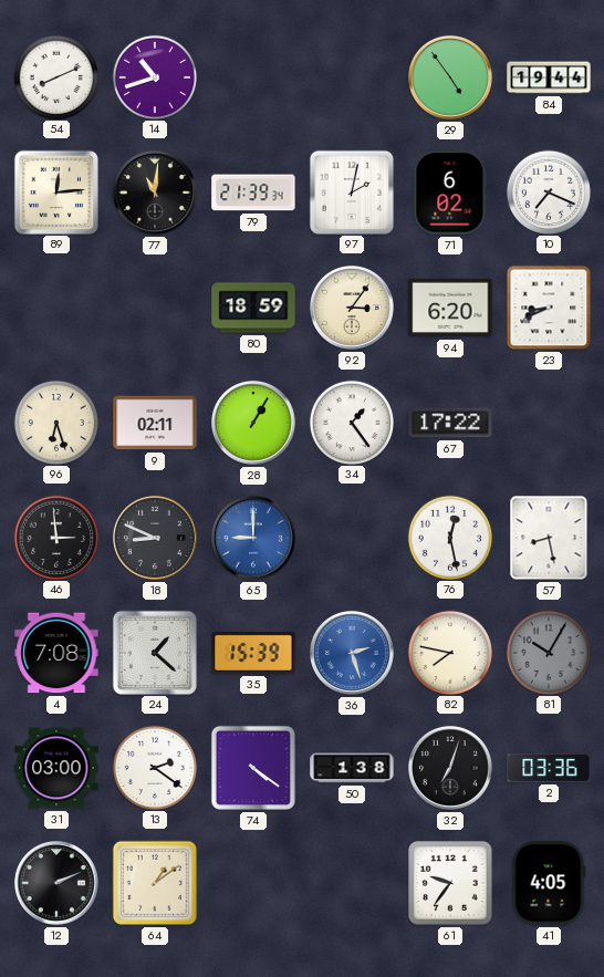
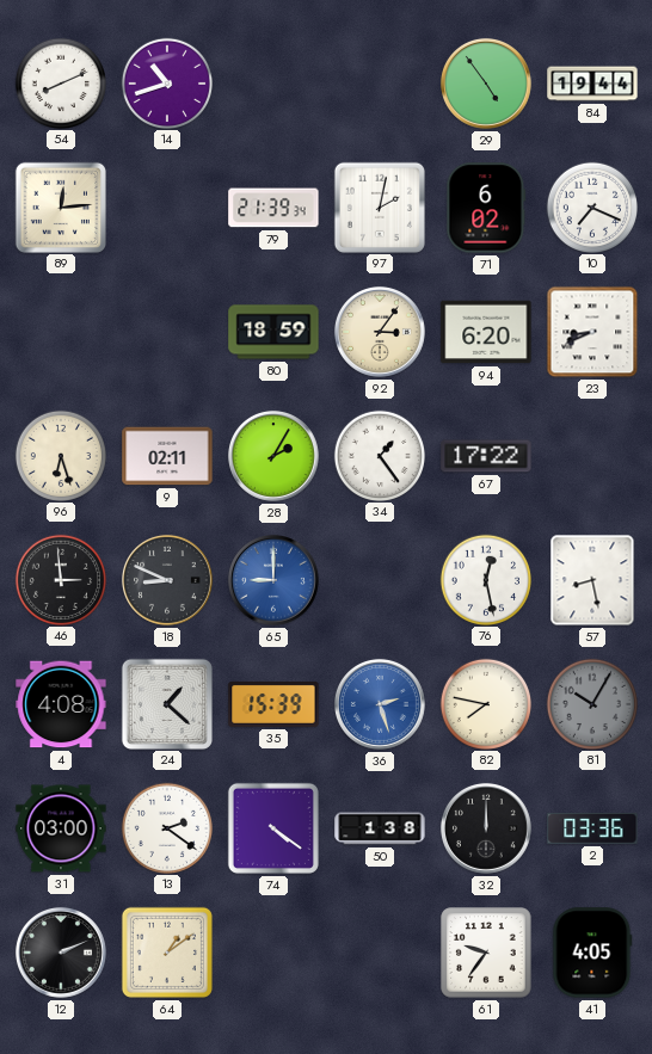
77: 11:01 -> none (155, 193)
28: 1:05 -> 2:05 (273, 456)
4: 7:08 -> 4:08 (61, 704)
32: 7:03 -> 12:00 (486, 828)
